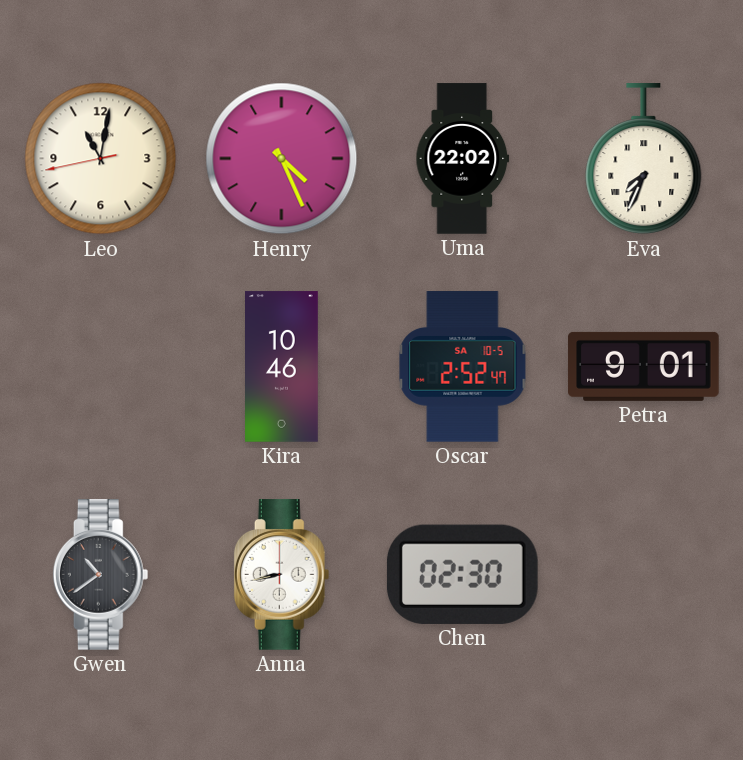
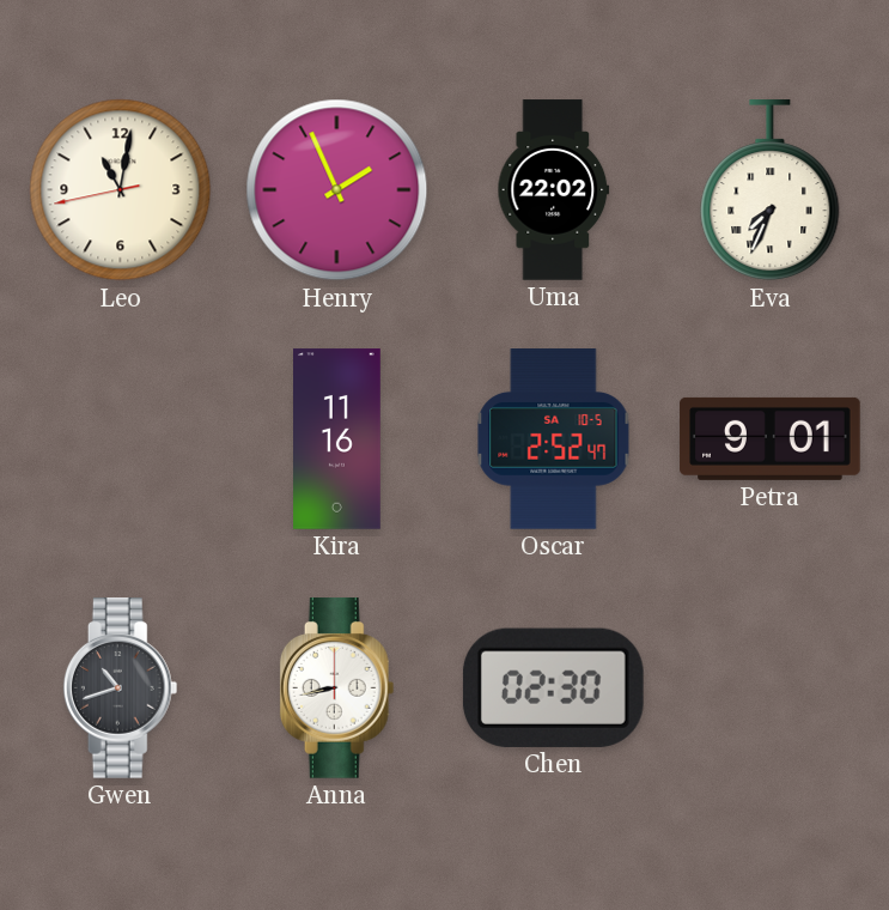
Henry: 4:26 -> 1:56 (337, 190)
Kira: 10:46 -> 11:16 (337, 439)
Gwen: 10:39 -> 10:42 (121, 688)
